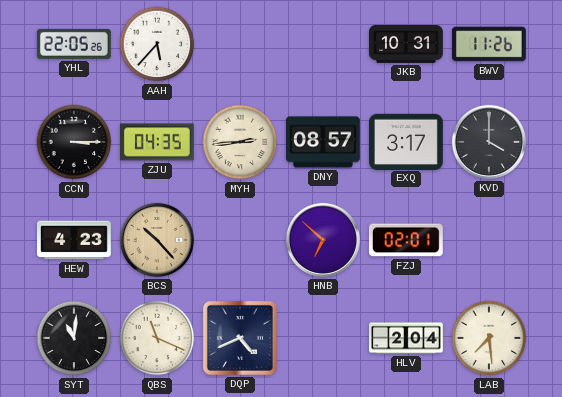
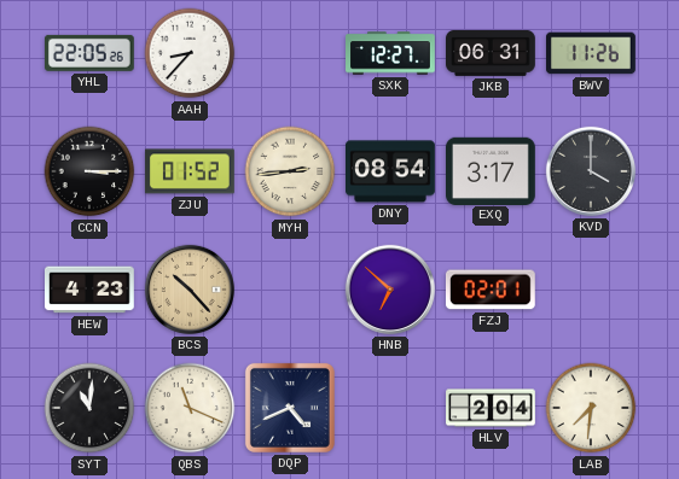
AAH: 5:37 -> 8:37 (190, 53)
SXK: none -> 12:27 (391, 53)
JKB: 10:31 -> 06:31 (492, 53)
ZJU: 04:35 -> 01:52 (190, 171)
DNY: 08:57 -> 08:54 (391, 171)
LAB: 7:29 -> 7:31 (591, 408)
